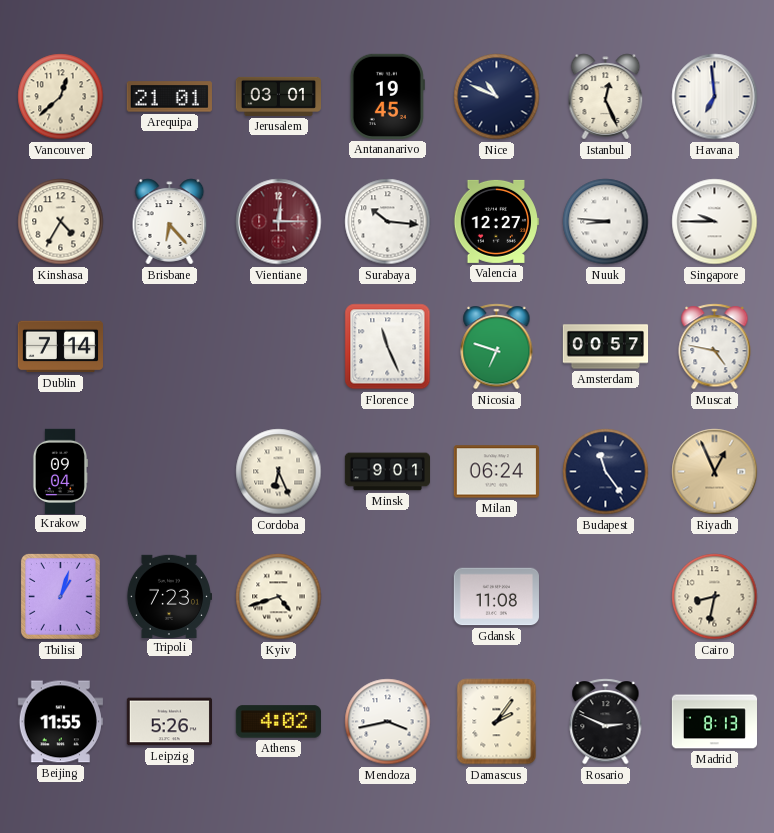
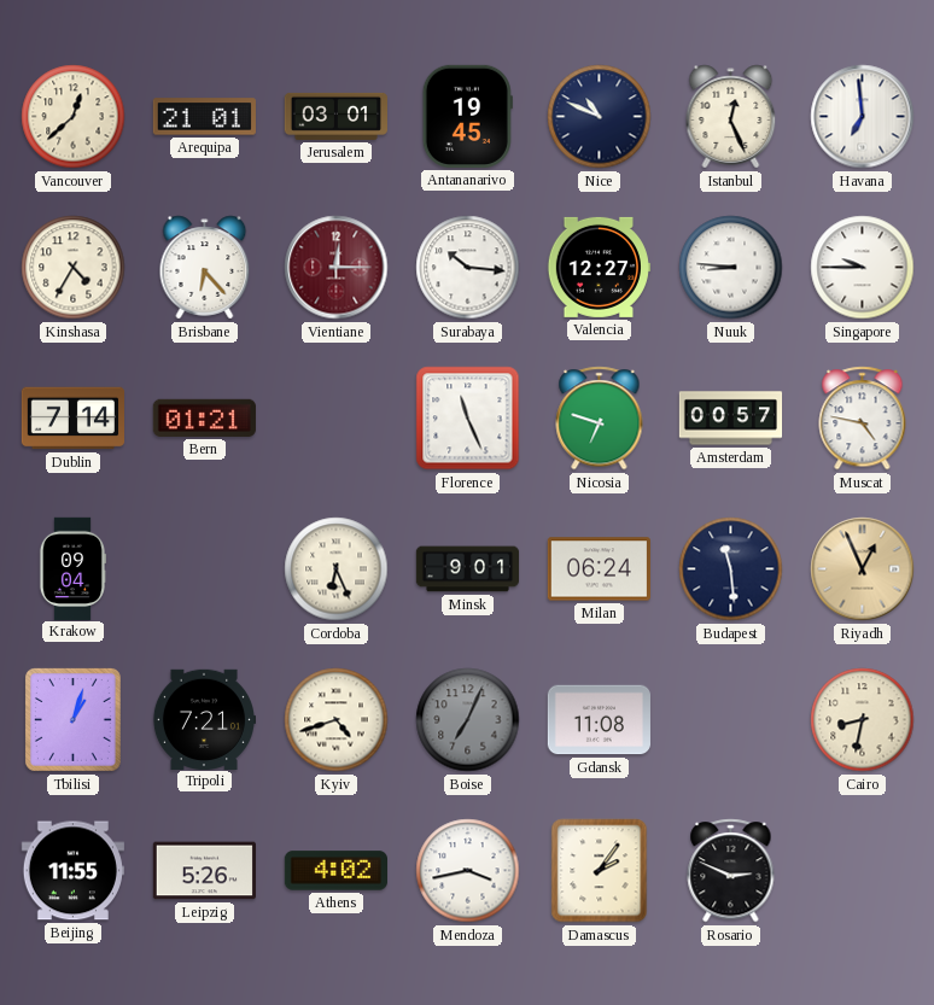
Bern: none -> 01:21 (204, 417)
Budapest: 11:24 -> 11:29 (731, 569)
Tripoli: 7:23 -> 7:21 (203, 719)
Boise: none -> 7:04 (468, 720)
Madrid: 8:13 -> none (714, 722)
